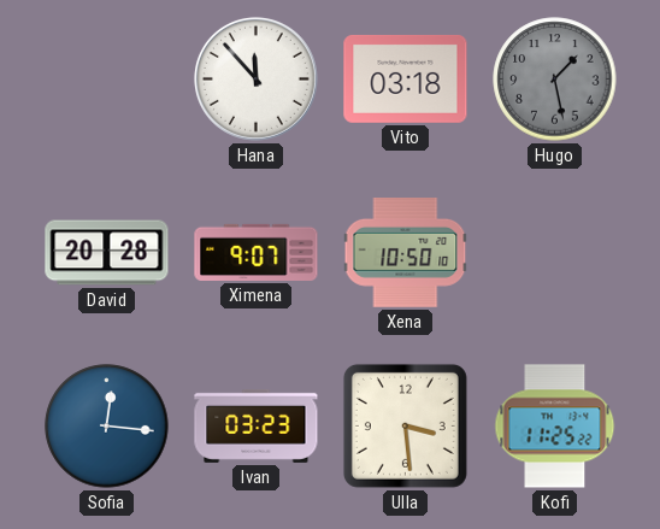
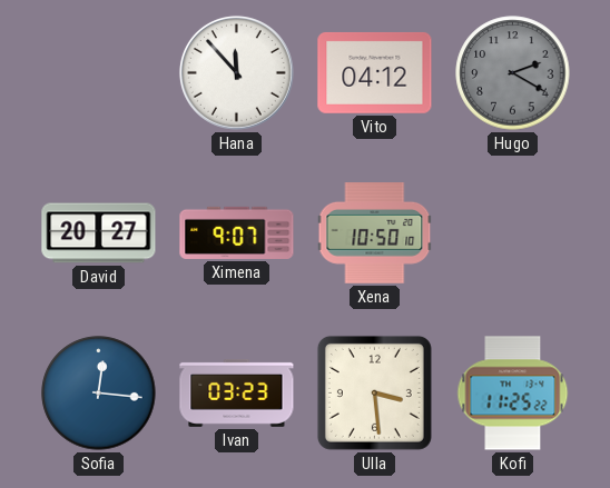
Vito: 03:18 -> 04:12 (375, 72)
Hugo: 1:28 -> 2:20 (513, 73)
David: 20:28 -> 20:27 (99, 233)
